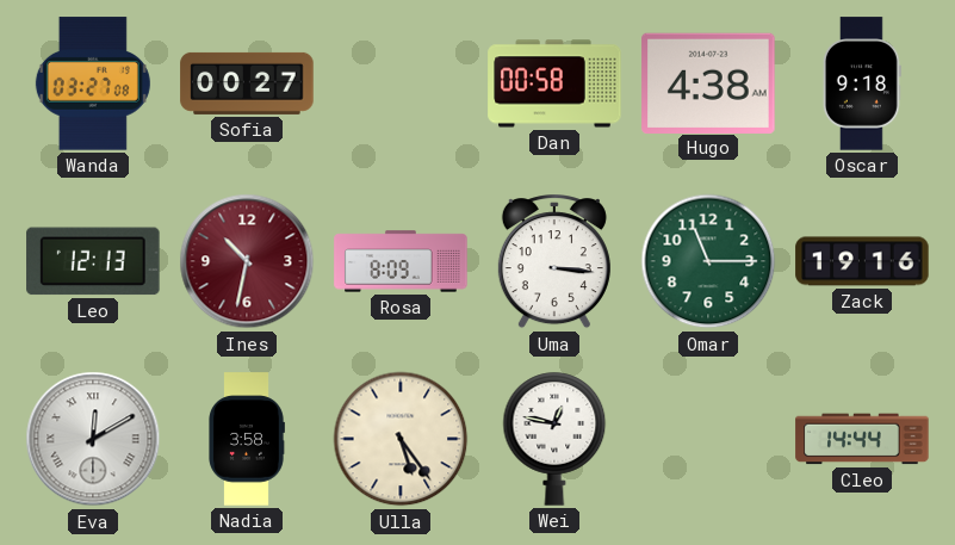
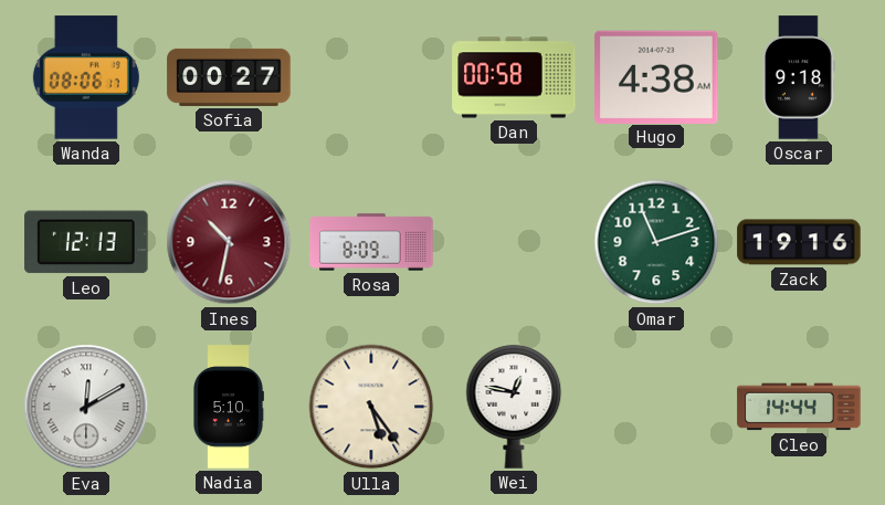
Wanda: 03:27 -> 08:06 (86, 77)
Uma: 3:16 -> none (554, 262)
Omar: 11:15 -> 11:12 (656, 242)
Nadia: 3:58 -> 5:10 (229, 407)
